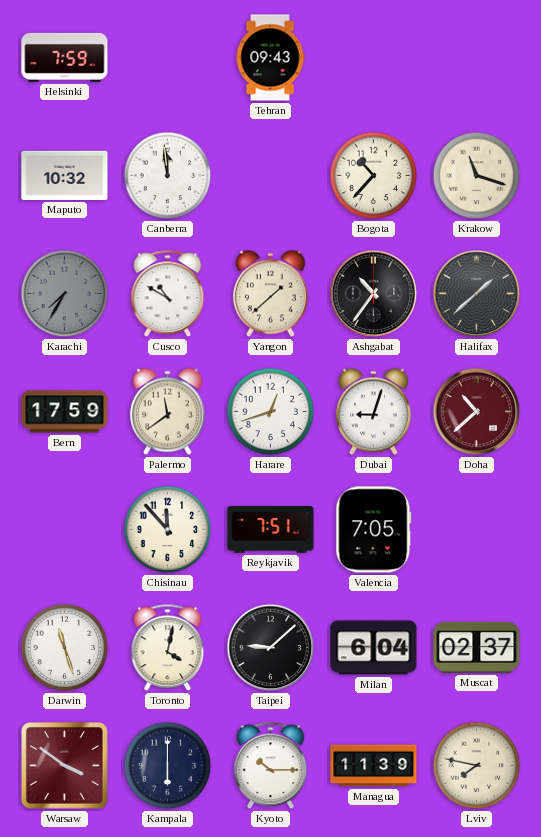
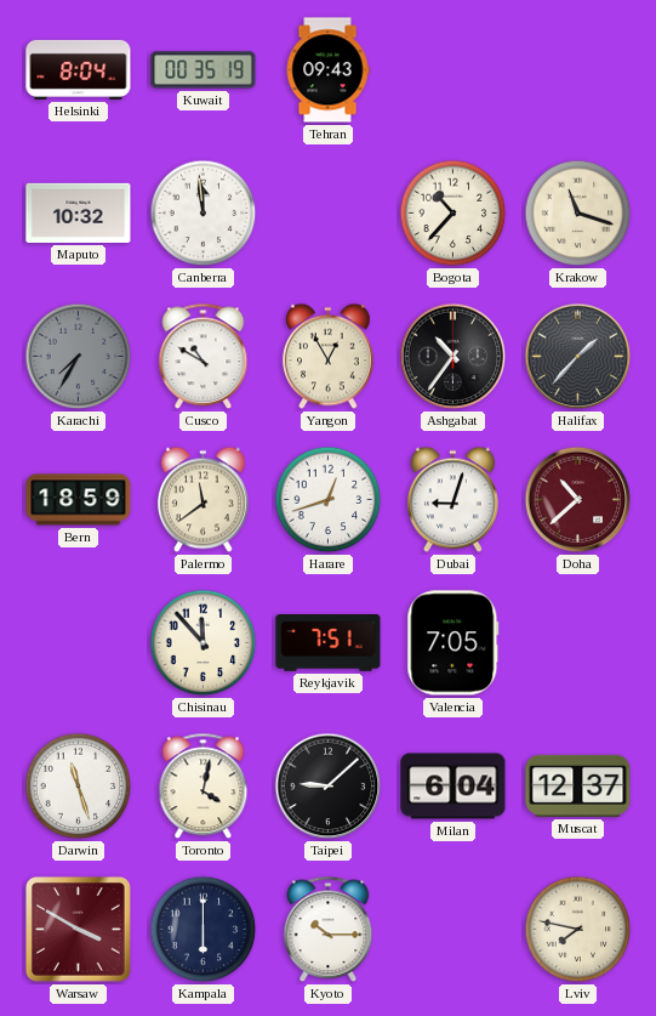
Helsinki: 7:59 -> 8:04 (79, 69)
Kuwait: none -> 00:35 (204, 70)
Yangon: 1:38 -> 12:55 (327, 357)
Halifax: 1:38 -> 1:37 (578, 357)
Bern: 17:59 -> 18:59 (79, 500)
Muscat: 02:37 -> 12:37 (578, 785)
Warsaw: 3:51 -> 3:50 (79, 930)
Managua: 11:39 -> none (374, 766)
